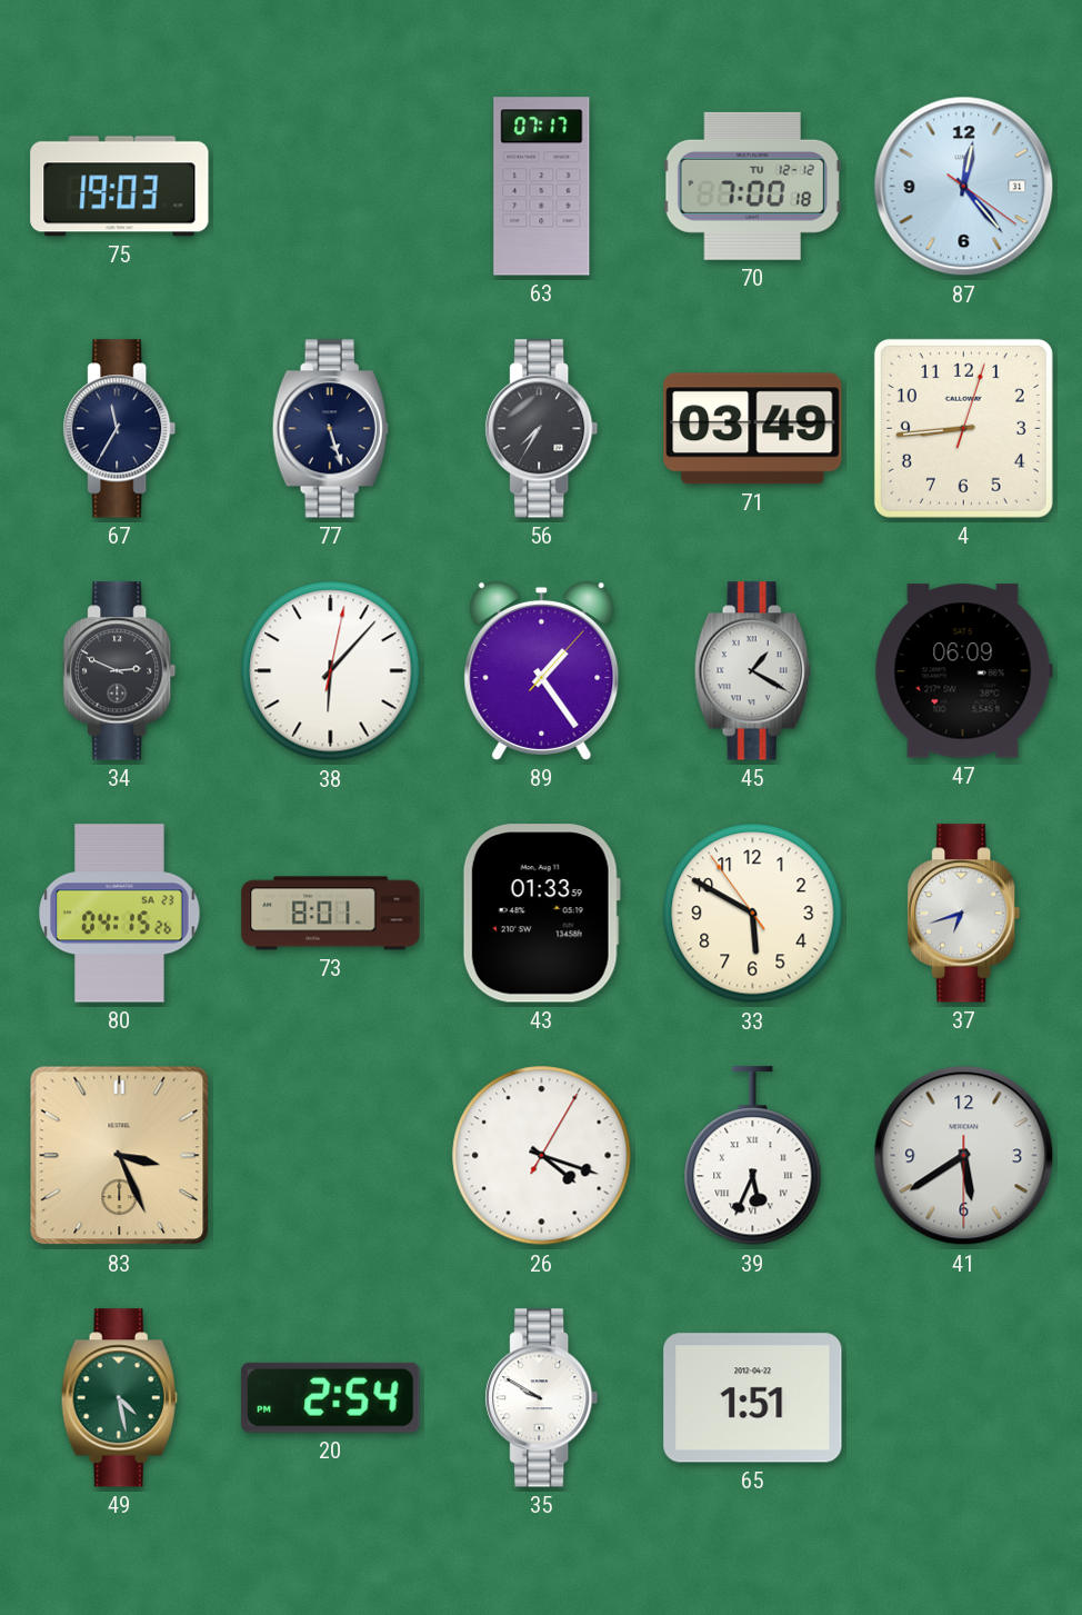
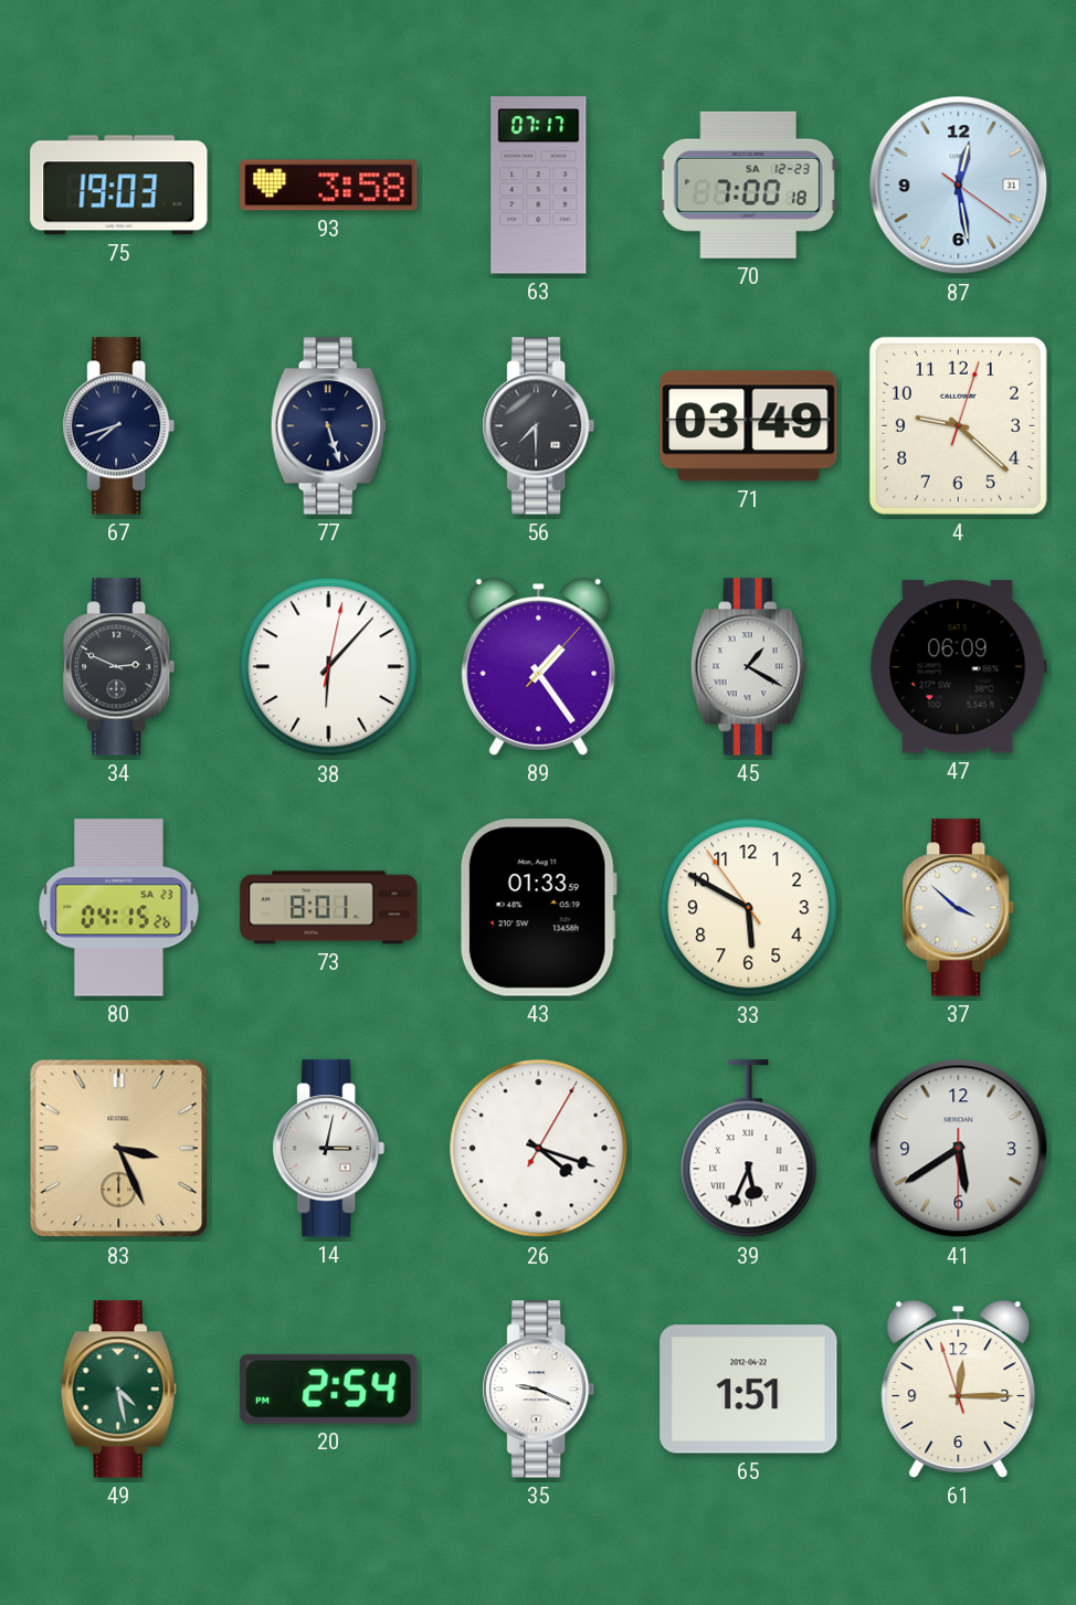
93: none -> 3:58 (329, 186)
70 date: TU 12-12 -> SA 12-23 (748, 184)
87: 12:23 -> 12:28 (959, 186)
67: 11:35 -> 7:42 (119, 426)
56: 7:35 -> 7:30 (539, 426)
4: 8:44 -> 9:22 (958, 425)
37: 6:42 -> 3:52 (959, 908)
14: none -> 3:02 (329, 1149)
35: 9:50 -> 9:19 (539, 1390)
61: none -> 12:14 (959, 1388)
